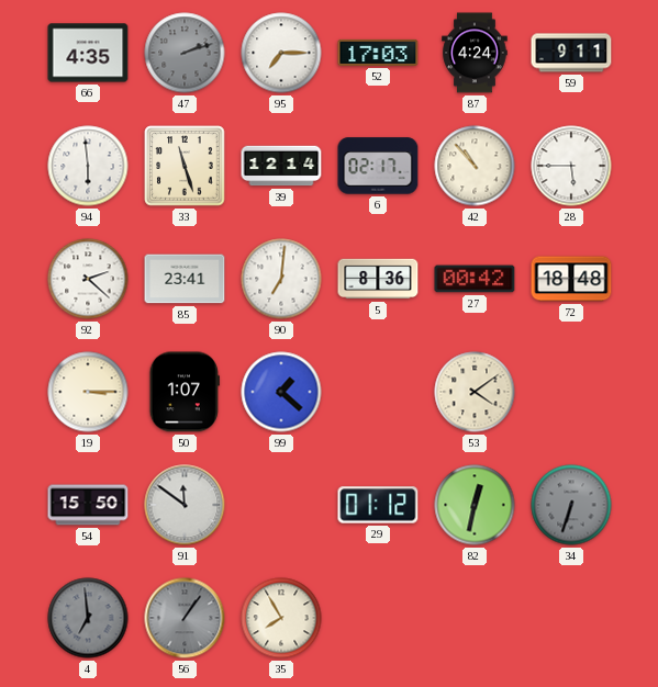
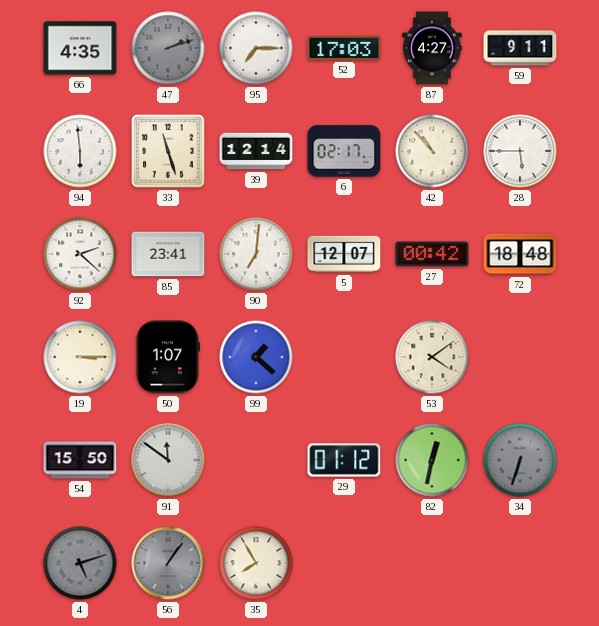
87: 4:24 -> 4:27 (432, 48)
5: 8:36 -> 12:07 (344, 254)
4: 6:59 -> 5:12 (80, 563)
